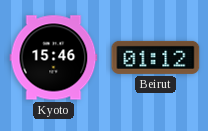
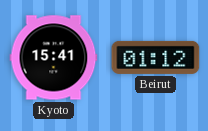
Kyoto: 15:46 -> 15:41 (54, 58)
